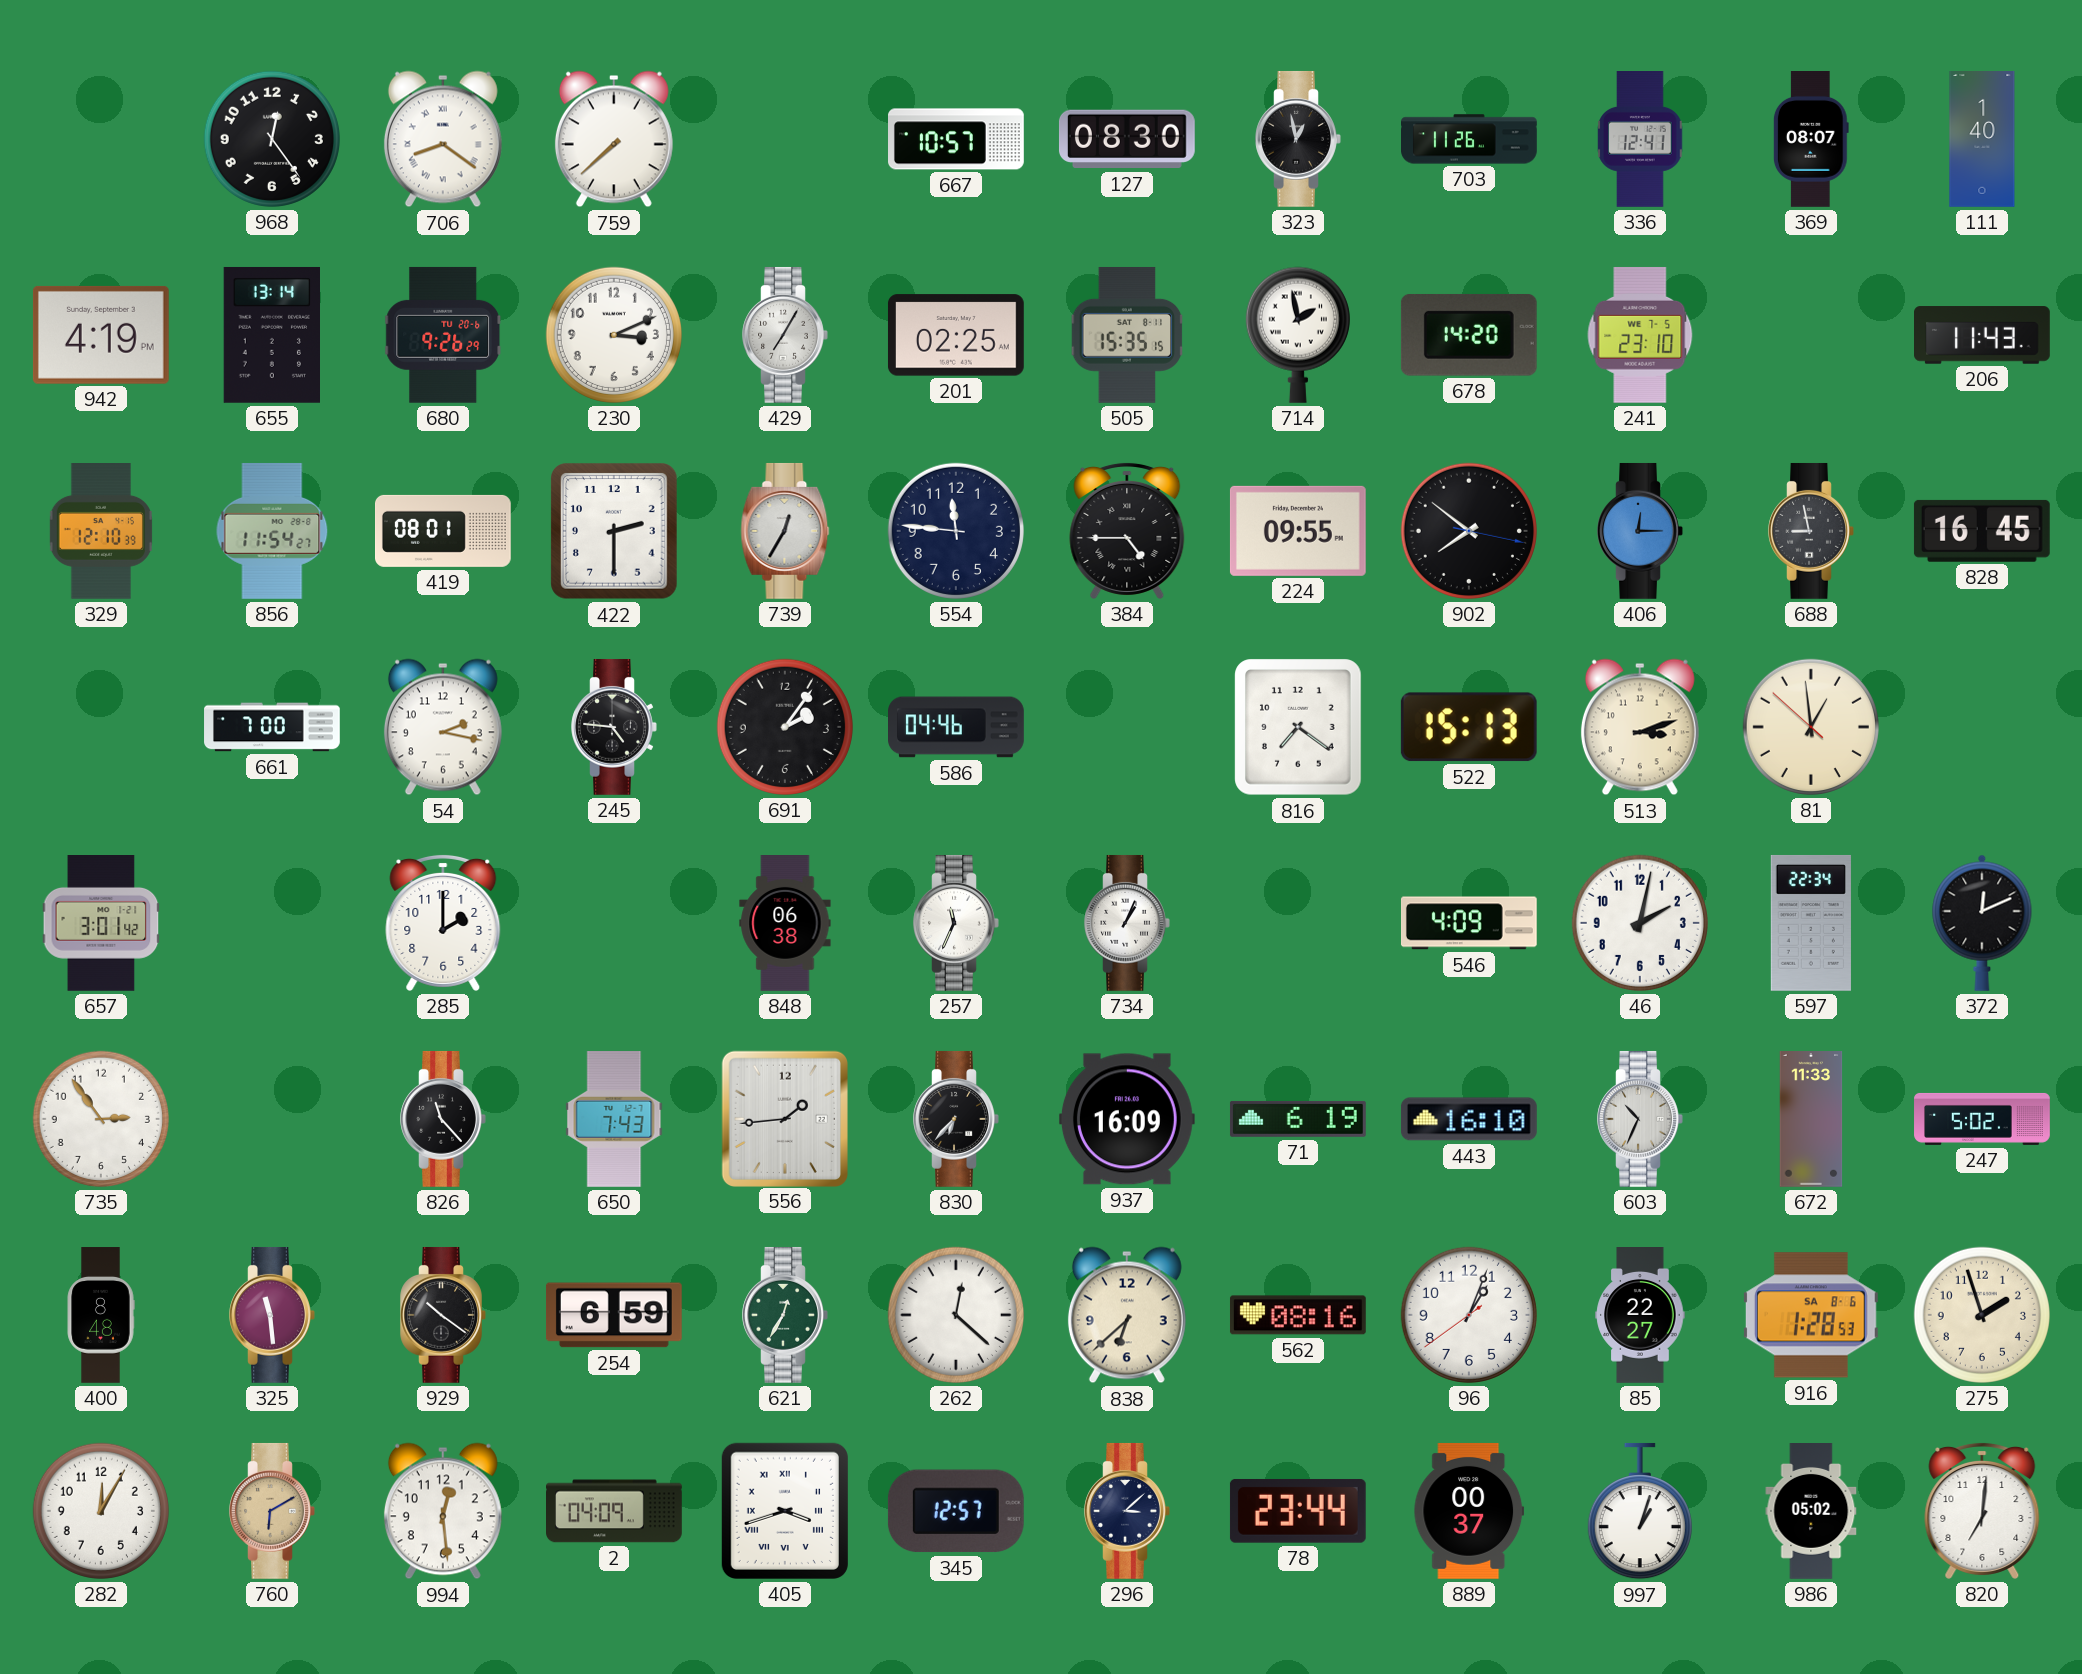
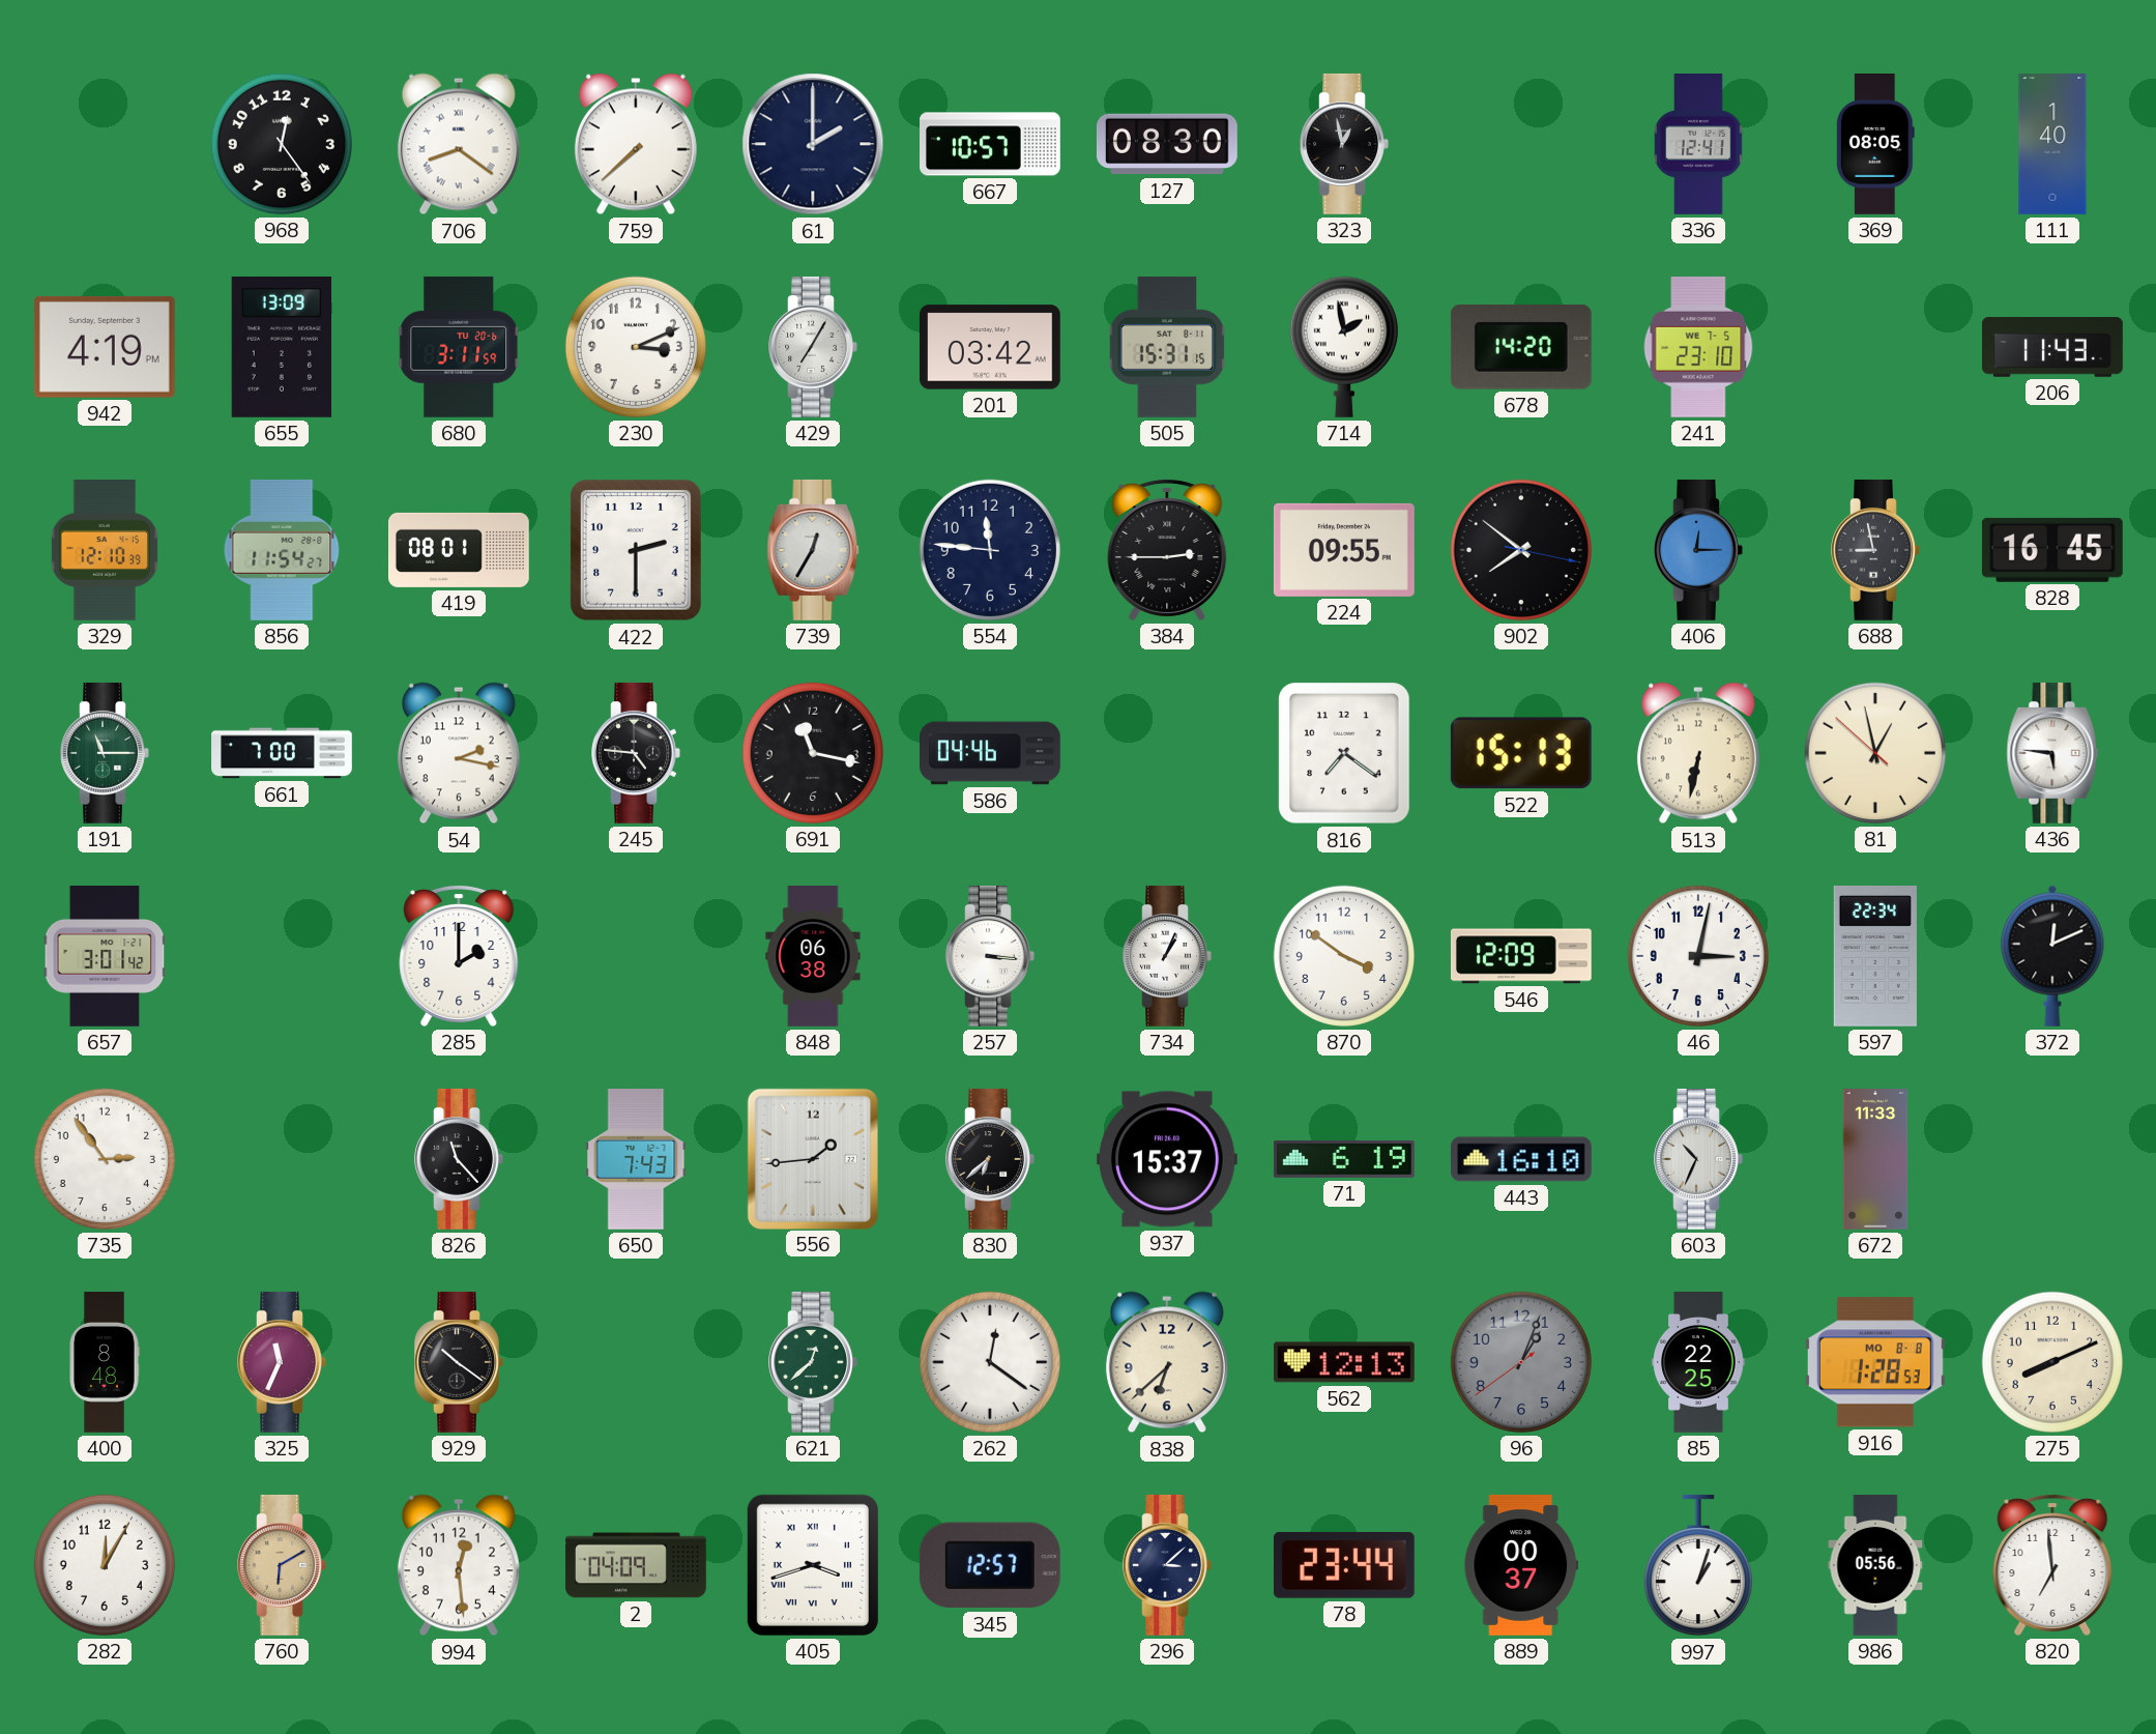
61: none -> 2:00 (813, 144)
703: 11:26 -> none (1469, 139)
369: 08:07 -> 08:05 (1875, 145)
655: 13:14 -> 13:09 (281, 347)
680: 9:26 -> 3:11 (460, 347)
201: 02:25 -> 03:42 (990, 347)
505: 15:35 -> 15:31 (1167, 347)
384: 4:45 -> 2:45 (1167, 549)
191: none -> 11:15 (105, 753)
691: 2:06 -> 11:17 (813, 753)
513: 3:12 -> 6:32 (1698, 753)
81: 12:58 -> 12:57 (1875, 753)
436: none -> 5:46 (2052, 753)
257: 11:34 -> 3:16 (990, 956)
870: none -> 3:51 (1344, 956)
546: 4:09 -> 12:09 (1521, 956)
46: 2:02 -> 3:02 (1698, 956)
830: 6:37 -> 6:38 (990, 1159)
937: 16:09 -> 15:37 (1167, 1159)
247: 5:02 -> none (1982, 1119)
325: 11:29 -> 11:34 (282, 1362)
254: 6:59 -> none (614, 1315)
621: 12:35 -> 12:38 (813, 1362)
262: 12:22 -> 12:21 (990, 1362)
562: 08:16 -> 12:13 (1344, 1362)
96 dial: white -> grey (1521, 1362)
85: 22:27 -> 22:25 (1698, 1362)
916 date: SA 8-6 -> MO 8-8 (1875, 1362)
275: 1:57 -> 8:11 (2052, 1362)
986: 05:02 -> 05:56 (1875, 1566)
820: 7:01 -> 6:59 (2052, 1564)
